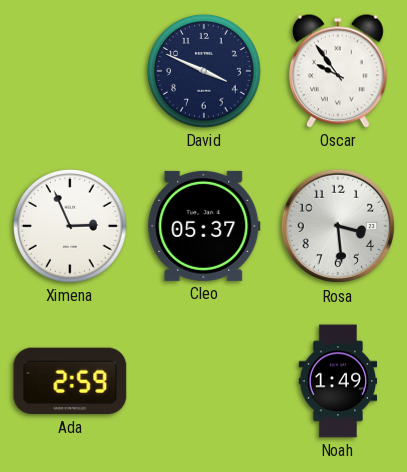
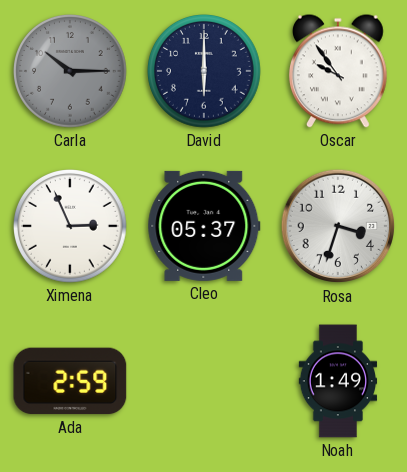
Carla: none -> 10:15 (71, 72)
David: 3:49 -> 6:00 (205, 72)
Rosa: 3:29 -> 3:33 (338, 226)
